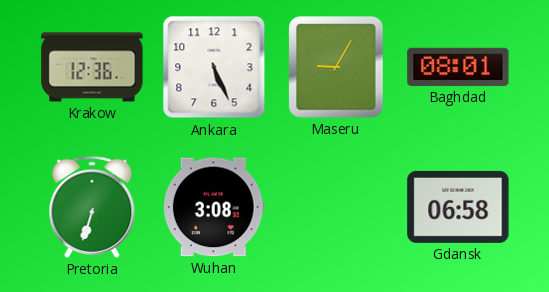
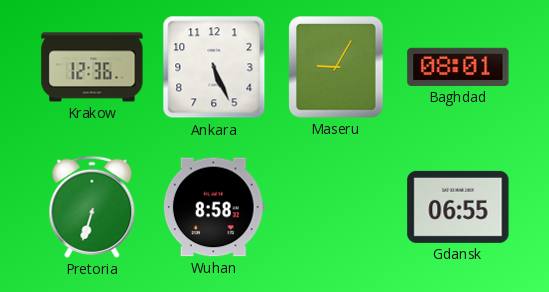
Wuhan: 3:08 -> 8:58 (214, 207)
Gdansk: 06:58 -> 06:55 (458, 207)
